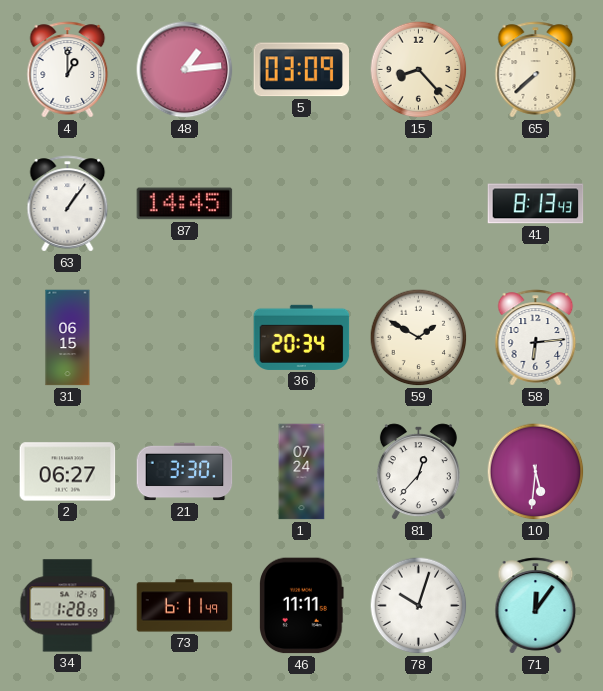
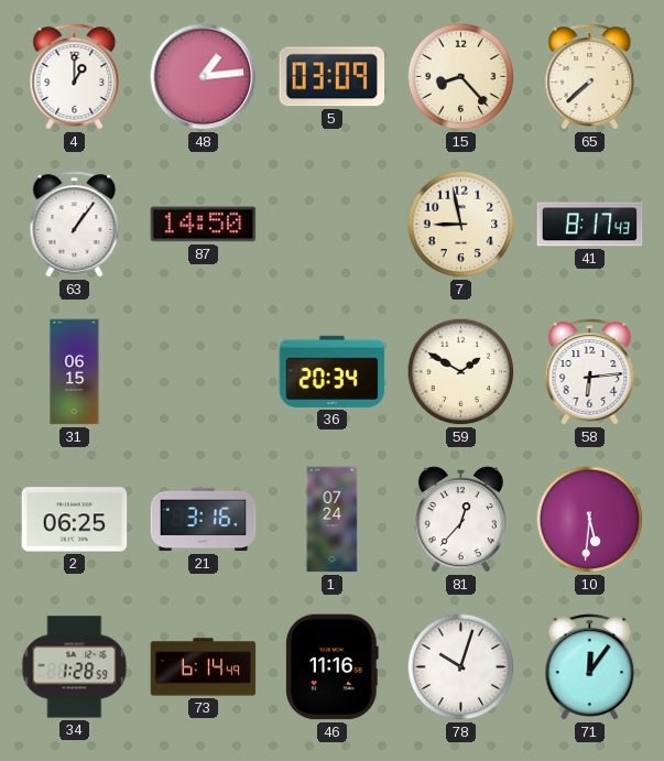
87: 14:45 -> 14:50 (204, 225)
7: none -> 8:58 (461, 225)
41: 8:13 -> 8:17 (590, 225)
2: 06:27 -> 06:25 (75, 520)
21: 3:30 -> 3:16 (204, 520)
73: 6:11 -> 6:14 (204, 667)
46: 11:11 -> 11:16 (333, 667)
